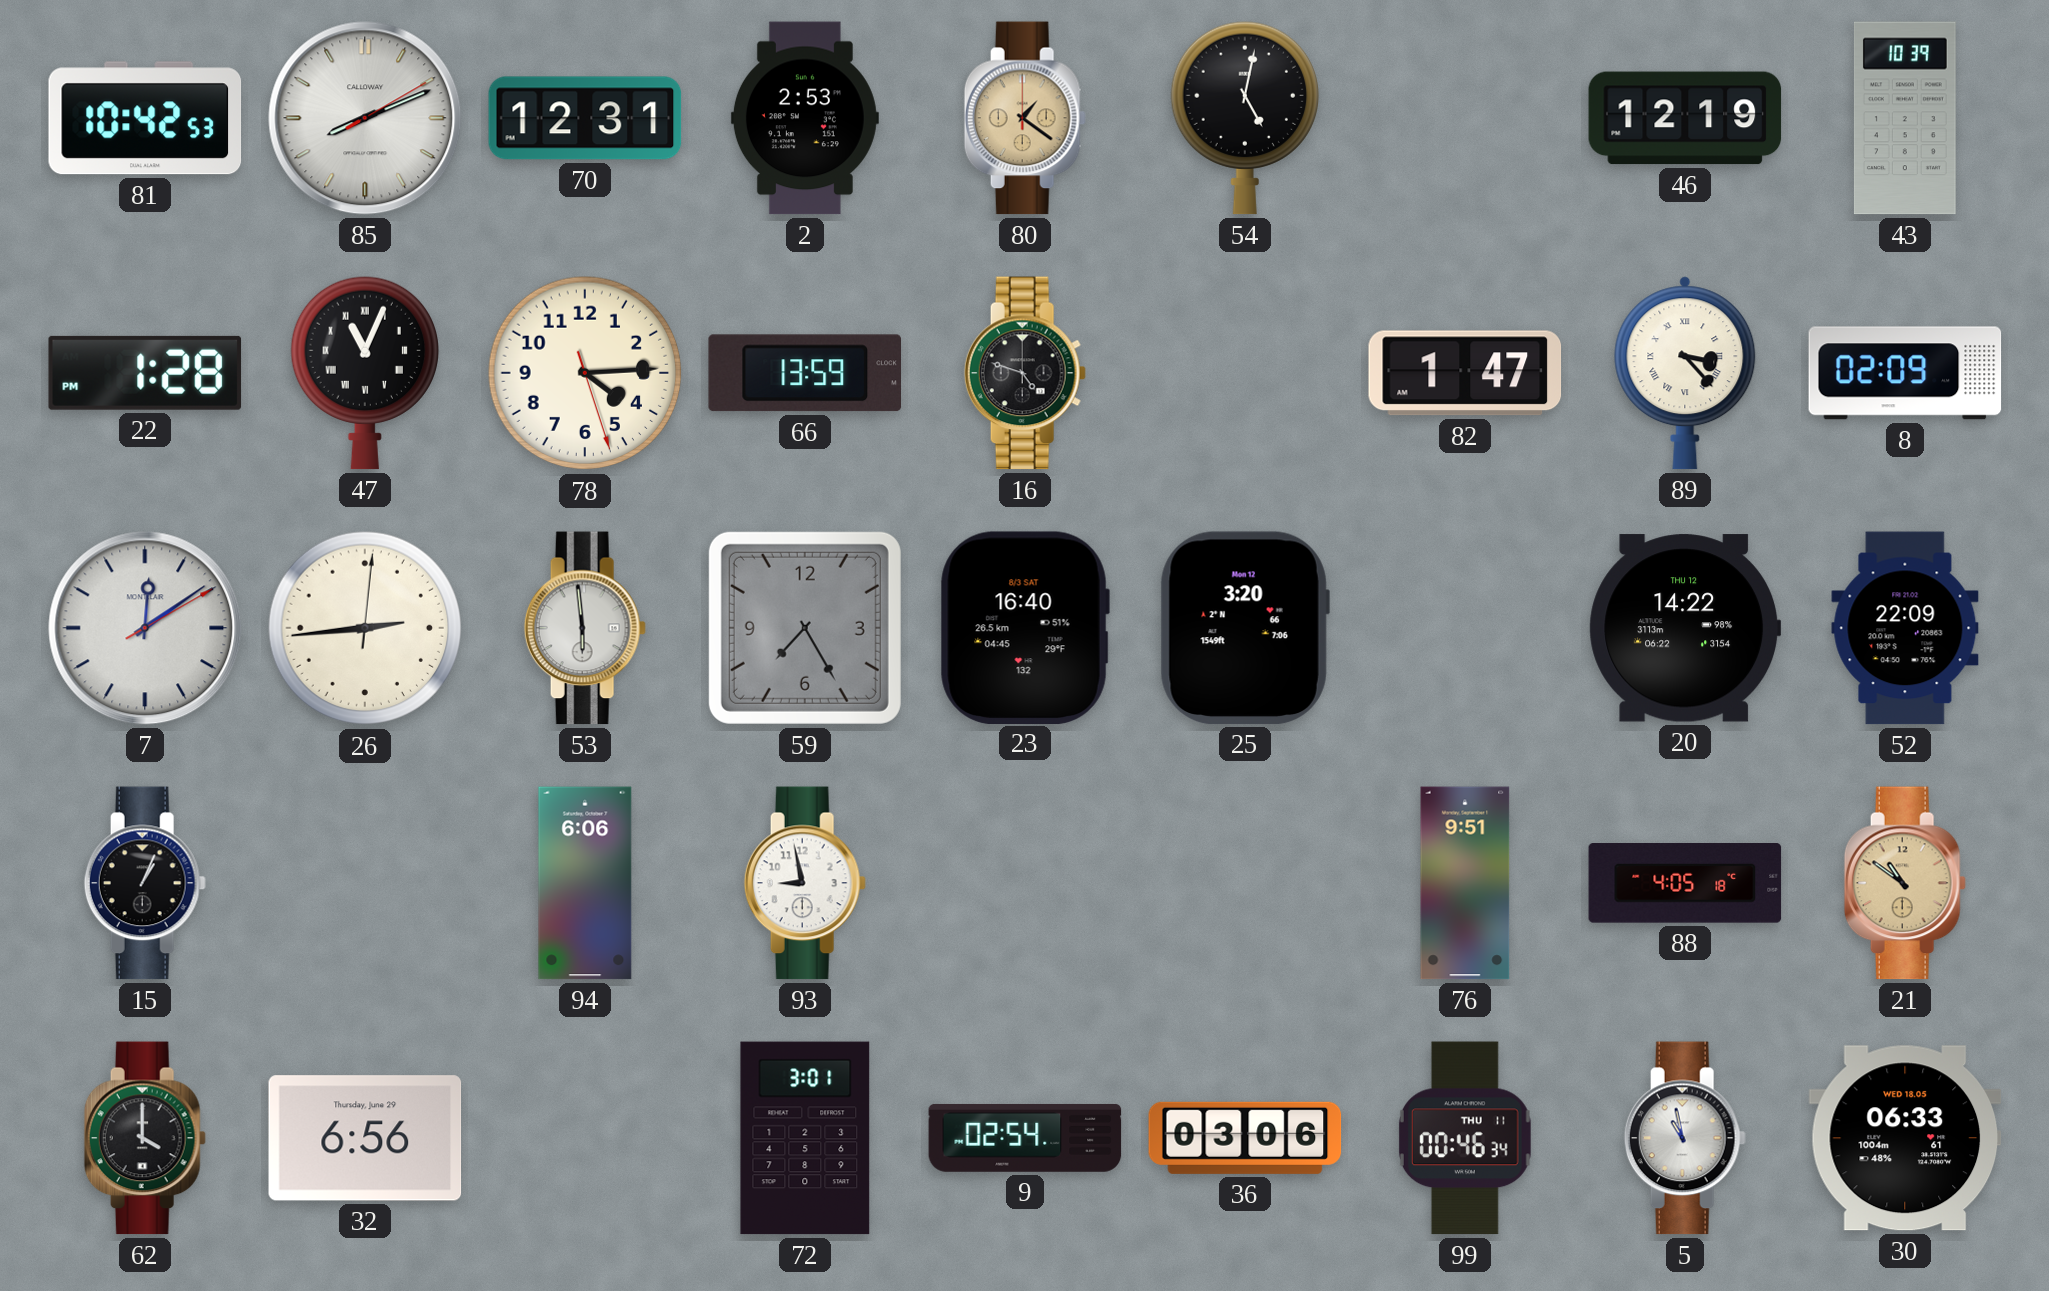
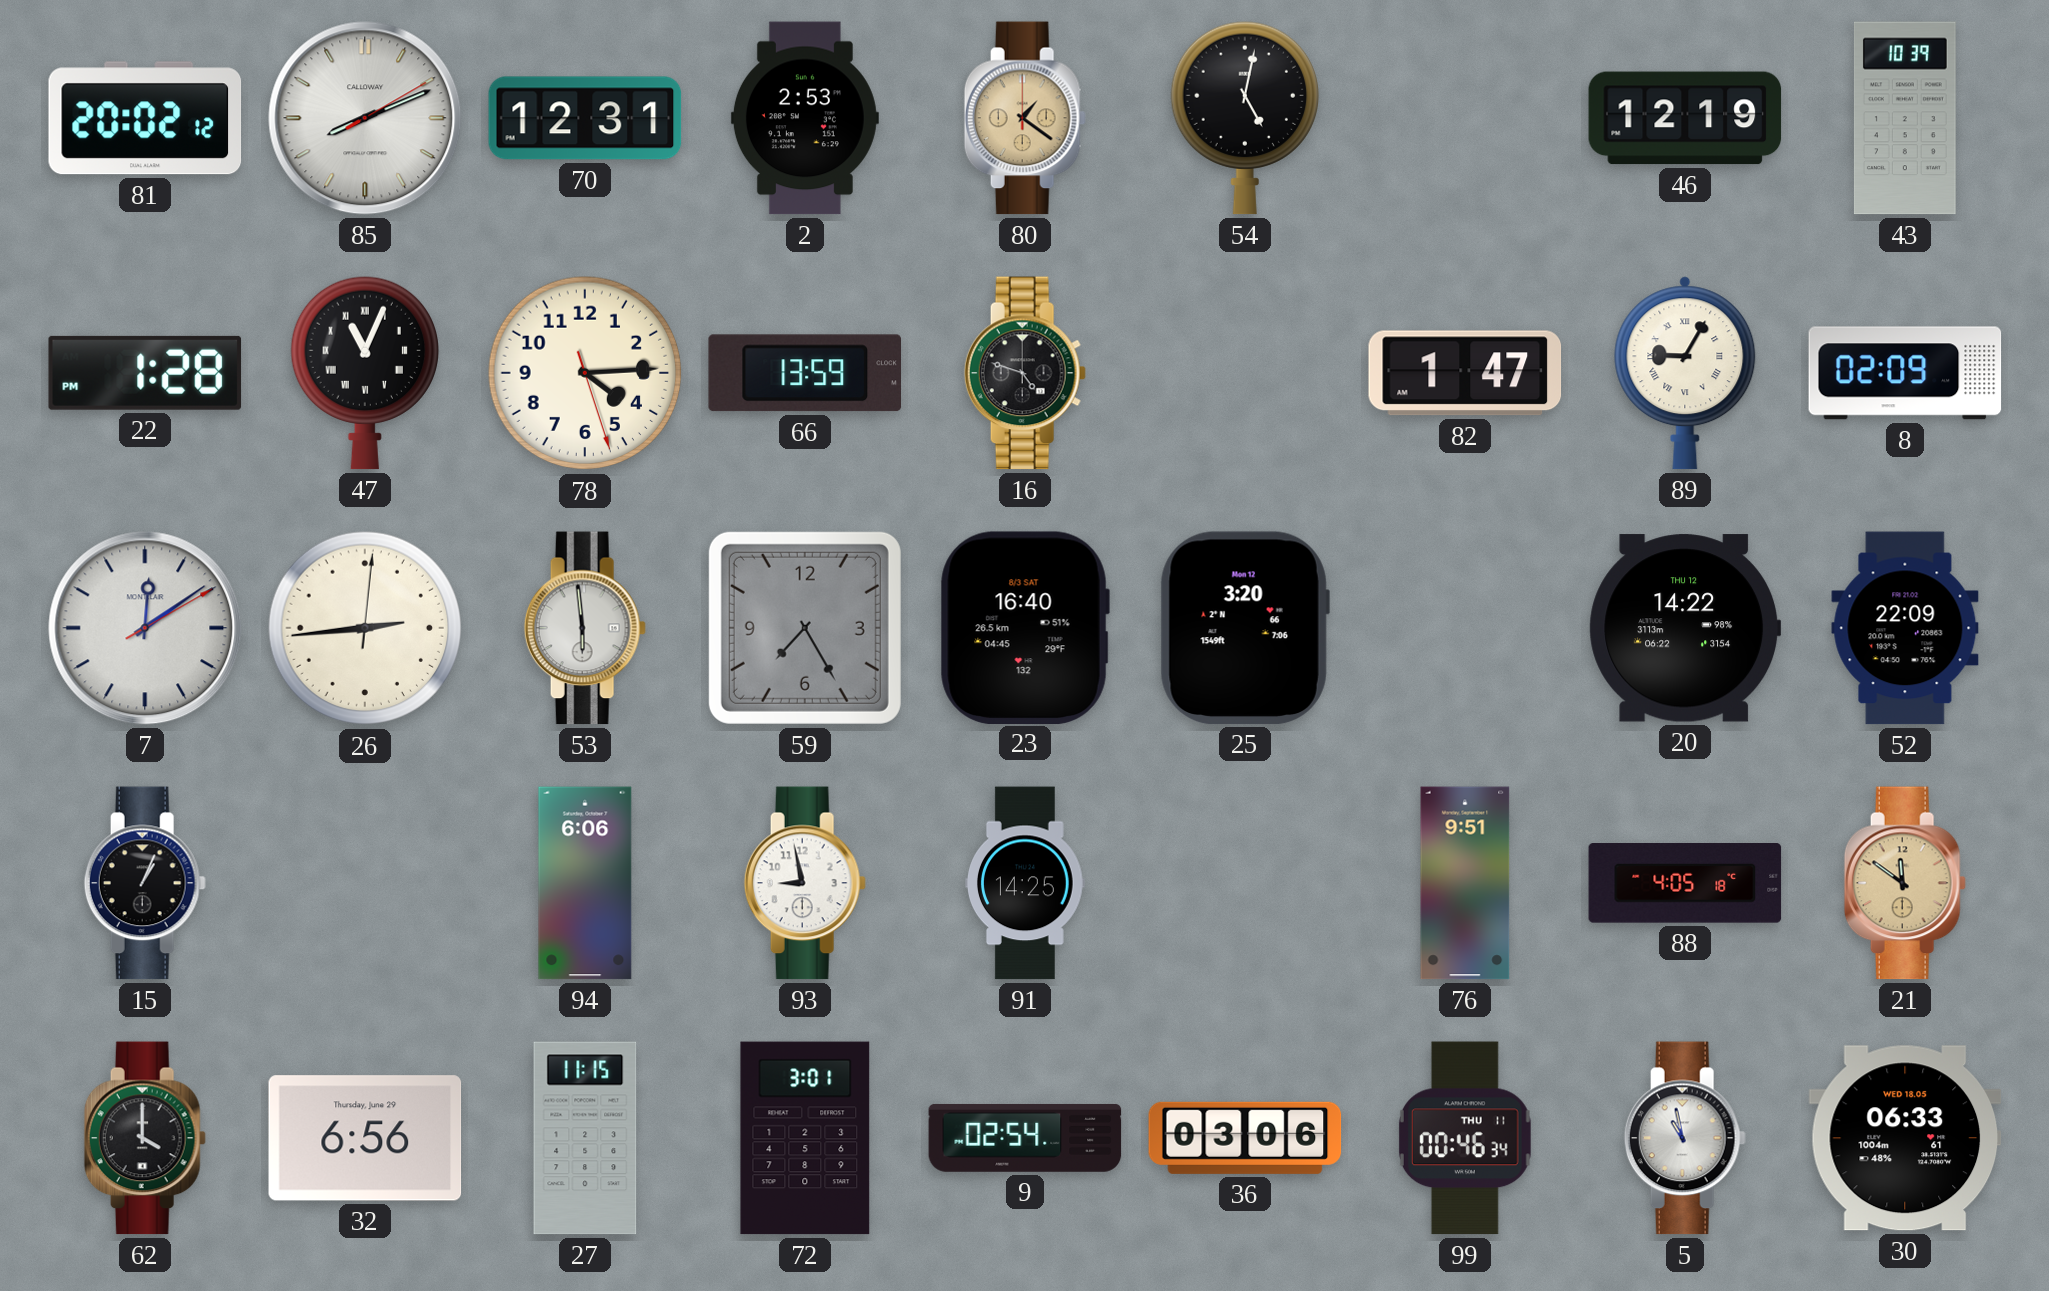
81: 10:42 -> 20:02 (145, 118)
89: 3:23 -> 9:05 (1685, 373)
91: none -> 14:25 (1026, 883)
21: 10:51 -> 11:51 (1905, 883)
27: none -> 11:15 (585, 1138)
